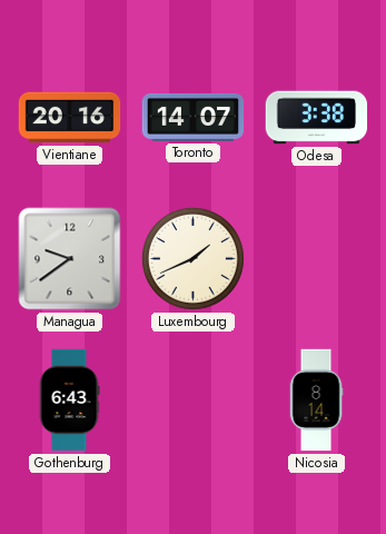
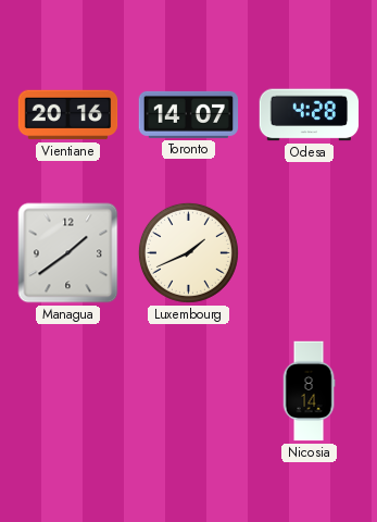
Odesa: 3:38 -> 4:28 (310, 115)
Managua: 9:39 -> 1:39 (68, 253)
Gothenburg: 6:43 -> none (69, 400)
